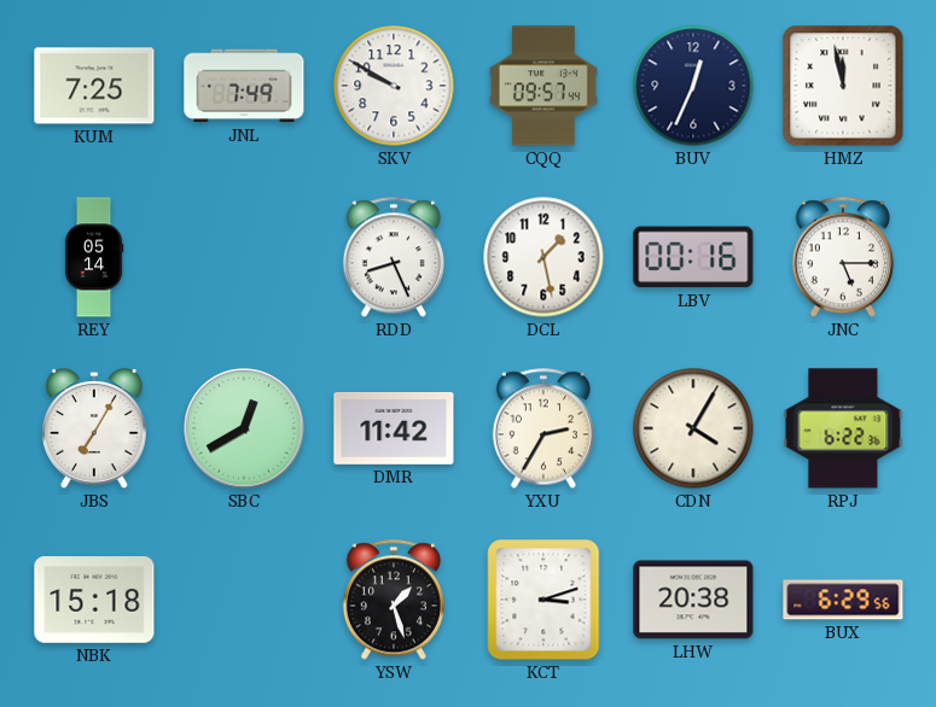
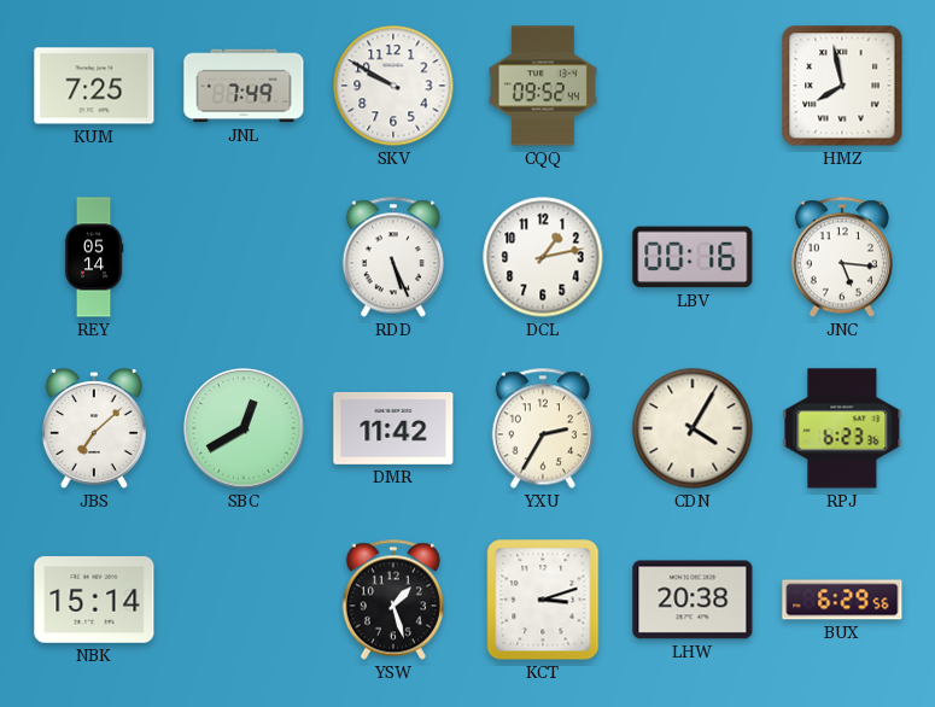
CQQ: 09:57 -> 09:52 (543, 86)
BUV: 12:34 -> none (693, 86)
HMZ: 11:58 -> 7:58 (842, 86)
RDD: 8:26 -> 5:26 (393, 257)
DCL: 1:28 -> 1:13 (543, 257)
JNC: 5:15 -> 5:16 (842, 257)
JBS: 7:05 -> 7:08 (94, 428)
RPJ: 6:22 -> 6:23 (842, 428)
NBK: 15:18 -> 15:14 (94, 600)
